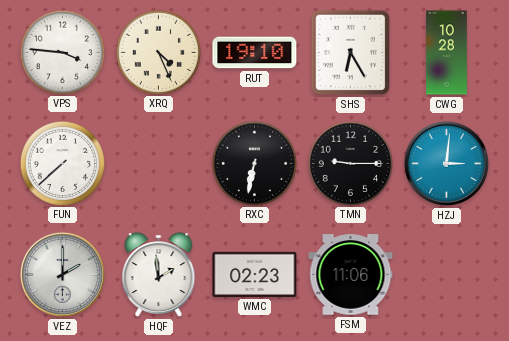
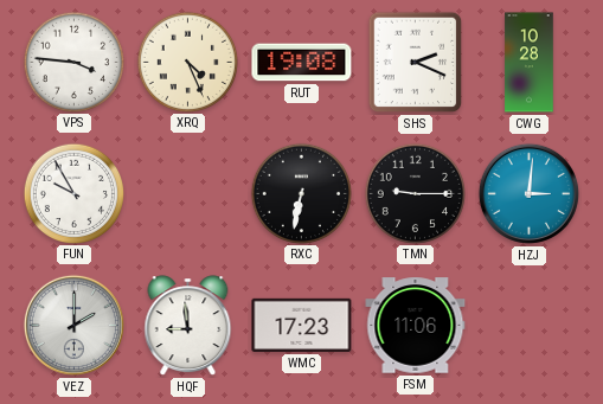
RUT: 19:10 -> 19:08 (302, 63)
SHS: 6:25 -> 2:19 (416, 63)
FUN: 7:38 -> 9:55 (73, 193)
HQF: 1:59 -> 8:59 (188, 326)
WMC: 02:23 -> 17:23 (302, 325)
